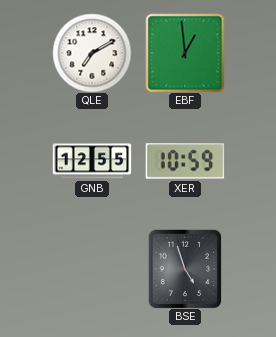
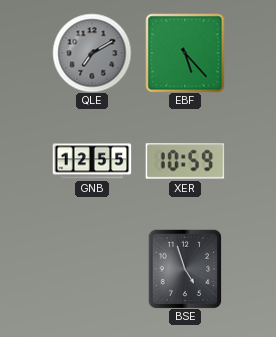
QLE dial: white -> grey (92, 53)
EBF: 12:59 -> 5:23 (185, 53)
